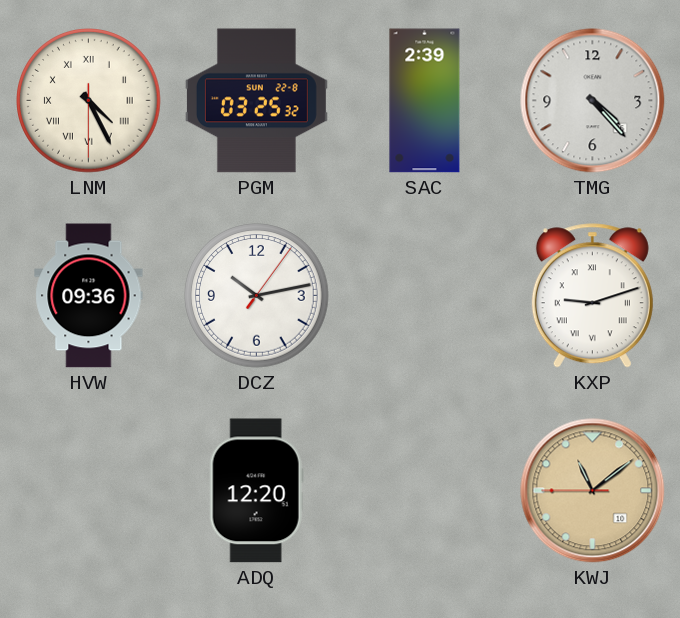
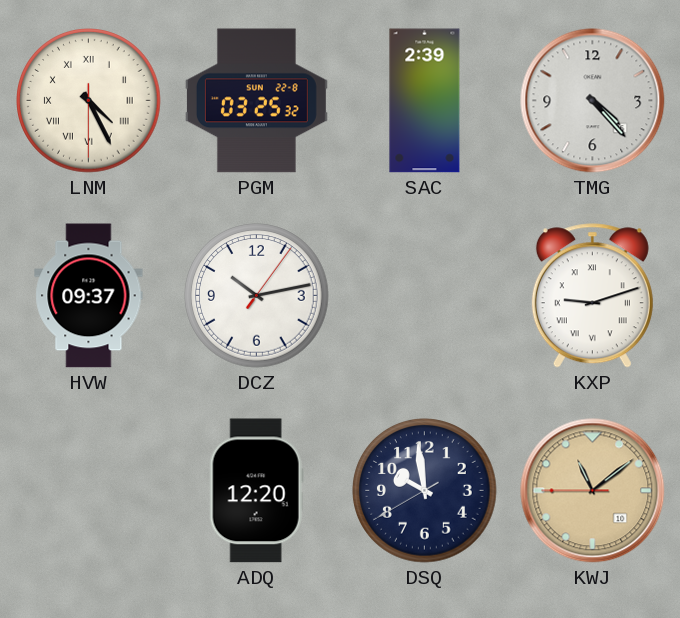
HVW: 09:36 -> 09:37 (89, 296)
DSQ: none -> 9:58 (425, 491)
